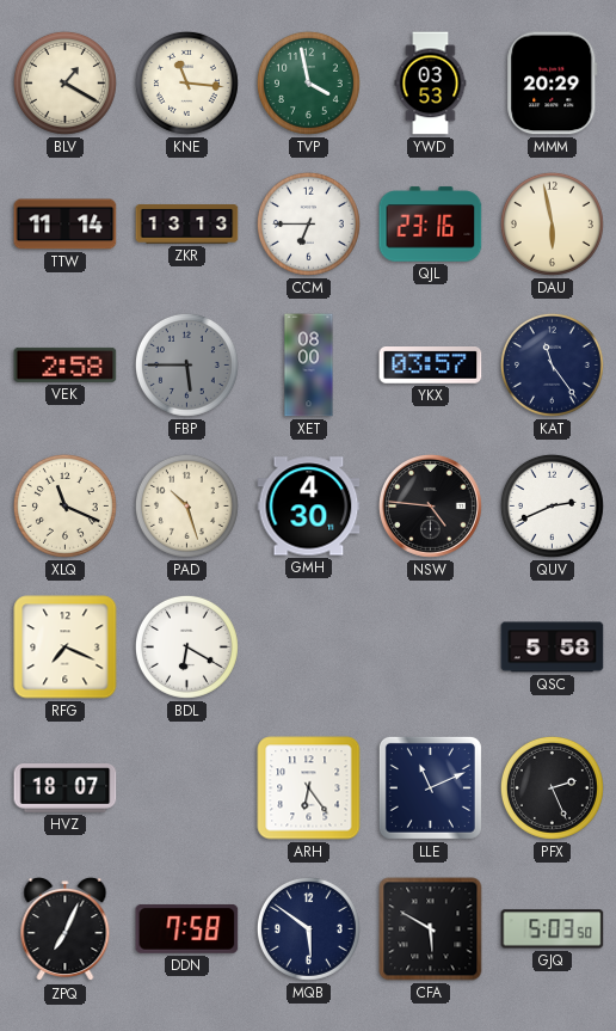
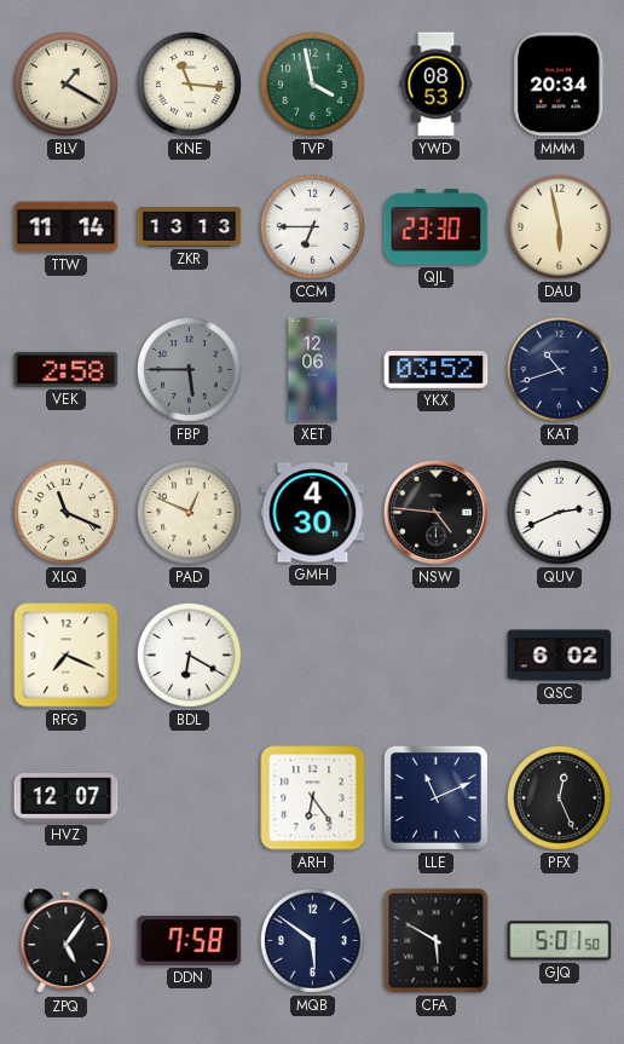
YWD: 03:53 -> 08:53 (437, 85)
MMM: 20:29 -> 20:34 (560, 85)
QJL: 23:16 -> 23:30 (437, 227)
XET: 08:00 -> 12:06 (313, 370)
YKX: 03:57 -> 03:52 (437, 370)
KAT: 11:24 -> 10:42 (559, 369)
PAD: 10:27 -> 12:49 (189, 512)
QSC: 5:58 -> 6:02 (560, 656)
HVZ: 18:07 -> 12:07 (67, 798)
PFX: 2:26 -> 12:26 (559, 797)
ZPQ: 7:04 -> 5:06 (67, 941)
GJQ: 5:03 -> 5:01 (560, 941)
